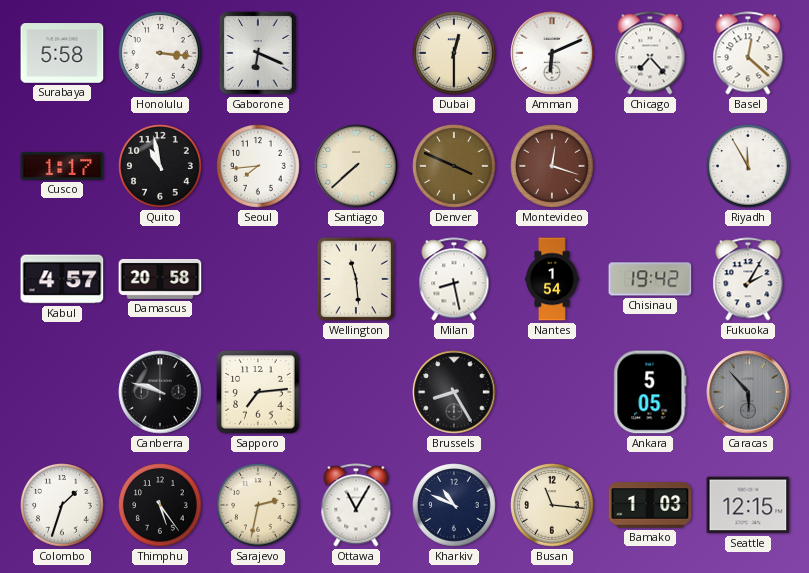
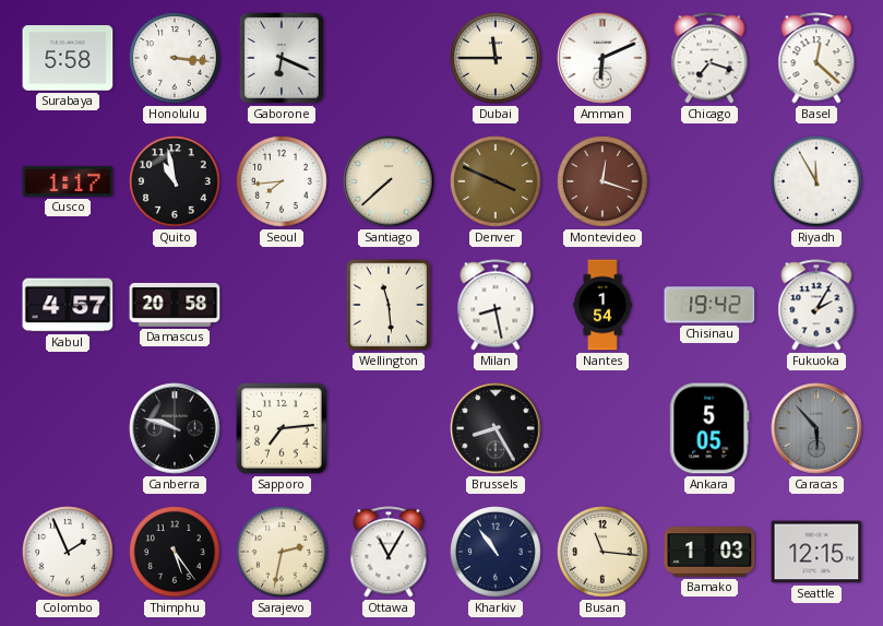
Dubai: 12:30 -> 11:45 (496, 58)
Chicago: 7:23 -> 7:18 (709, 58)
Colombo: 1:33 -> 1:56 (68, 552)
Kharkiv: 10:49 -> 10:54 (496, 552)
